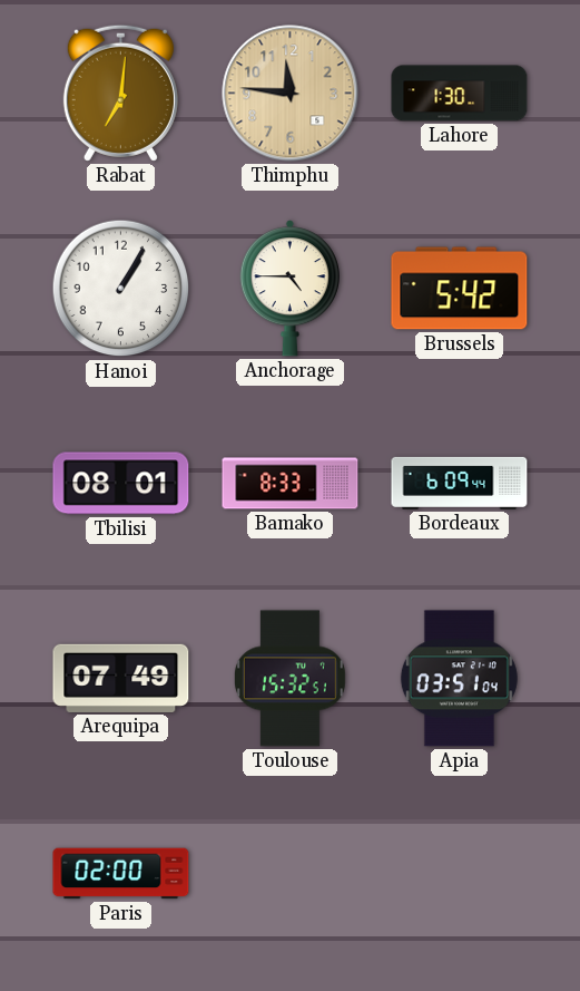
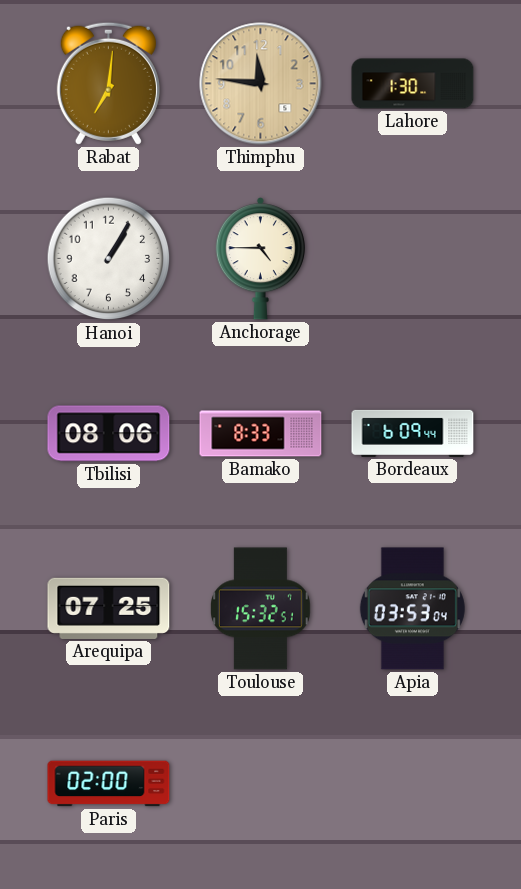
Brussels: 5:42 -> none (460, 289)
Tbilisi: 08:01 -> 08:06 (109, 434)
Arequipa: 07:49 -> 07:25 (109, 608)
Apia: 03:51 -> 03:53 (412, 609)
